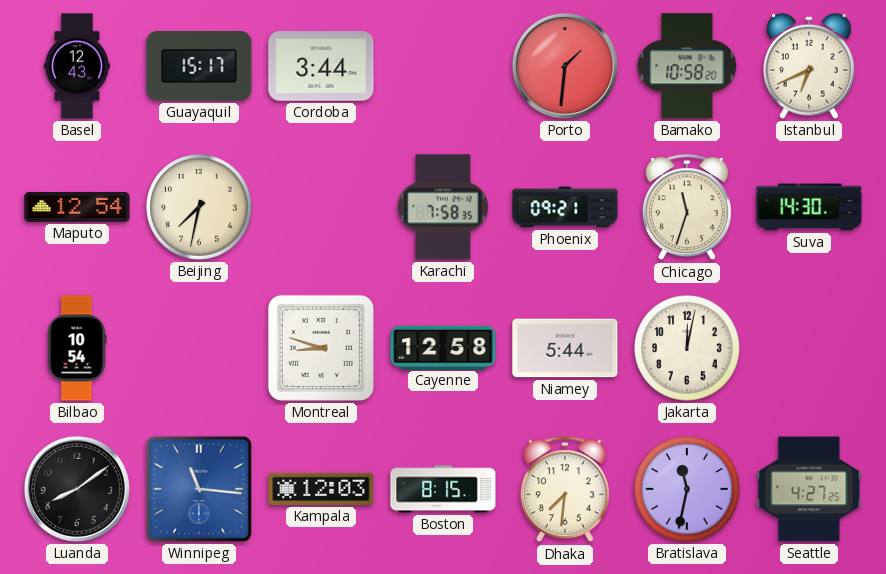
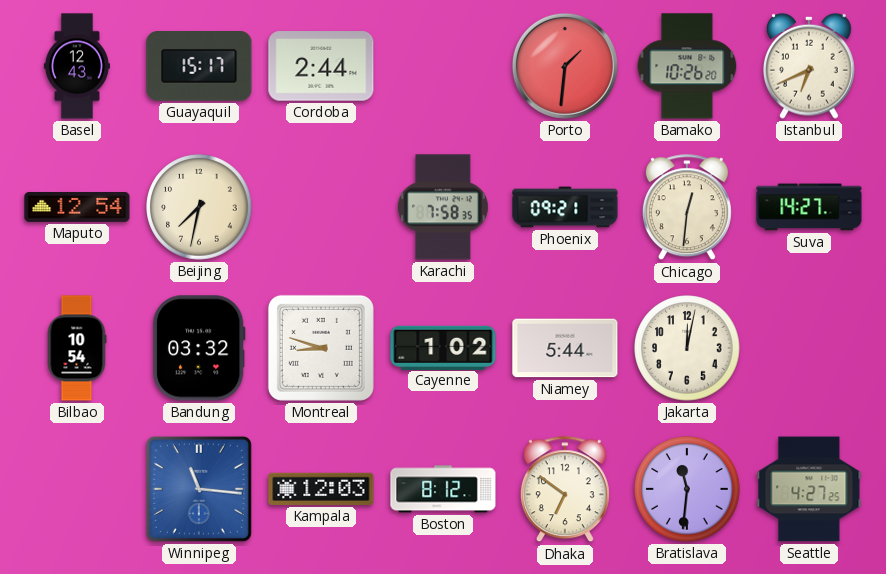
Cordoba: 3:44 -> 2:44 (321, 66)
Bamako: 10:58 -> 10:26 (687, 66)
Chicago: 11:33 -> 12:31 (687, 208)
Suva: 14:30 -> 14:27 (809, 207)
Bandung: none -> 03:32 (199, 348)
Cayenne: 12:58 -> 1:02 (443, 347)
Luanda: 8:09 -> none (77, 489)
Boston: 8:15 -> 8:12 (443, 489)
Dhaka: 7:31 -> 6:51 (565, 490)
Bratislava: 11:32 -> 11:31 (687, 489)
